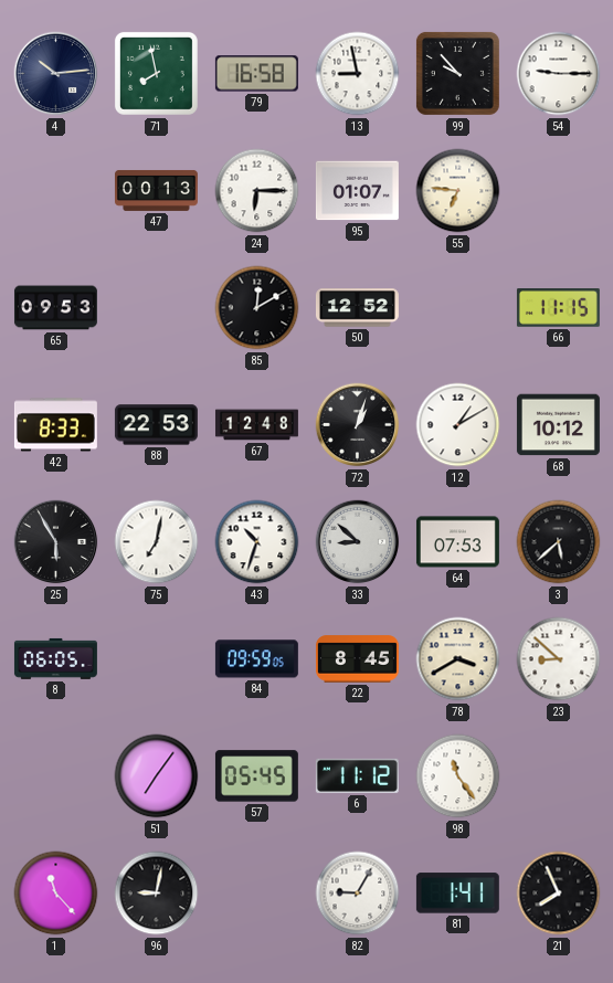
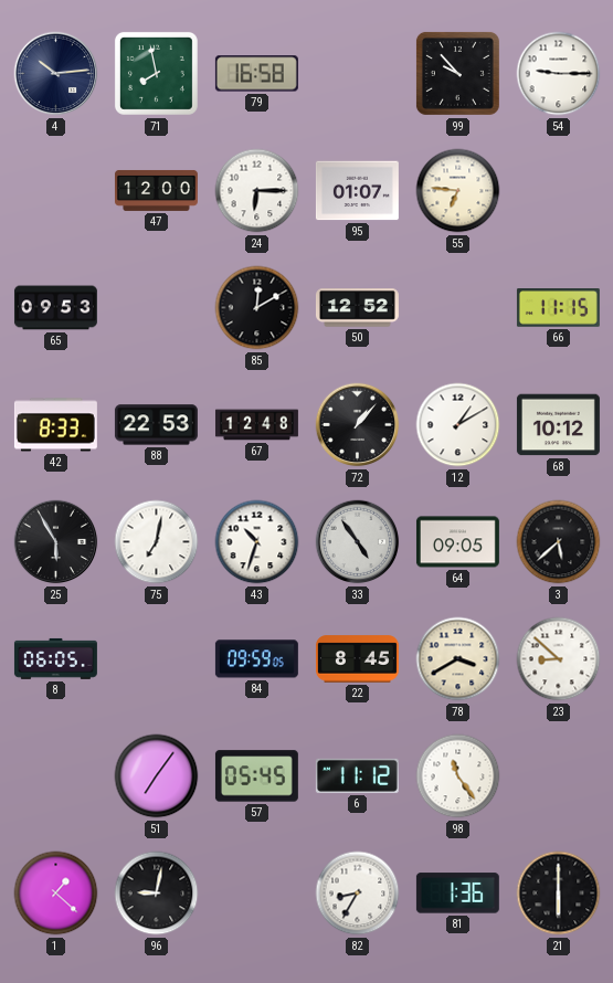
13: 8:58 -> none (358, 74)
47: 00:13 -> 12:00 (156, 190)
72: 1:03 -> 1:07 (358, 425)
33: 8:52 -> 4:54 (358, 542)
64: 07:53 -> 09:05 (457, 542)
1: 11:23 -> 1:22 (56, 894)
82: 9:05 -> 8:35 (358, 894)
81: 1:41 -> 1:36 (457, 894)
21: 7:56 -> 6:00 (559, 894)
